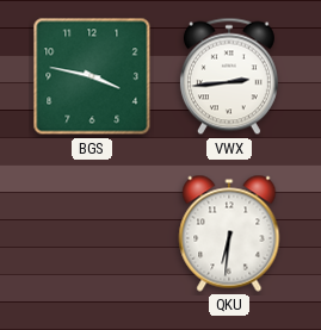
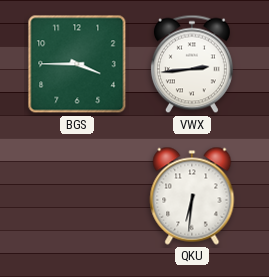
BGS: 3:47 -> 3:45 (77, 64)
